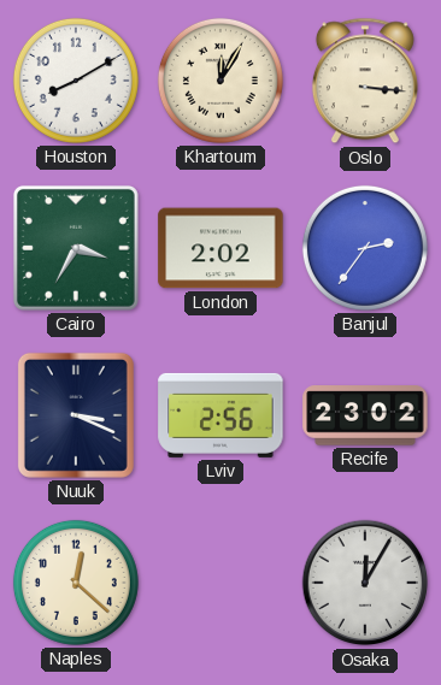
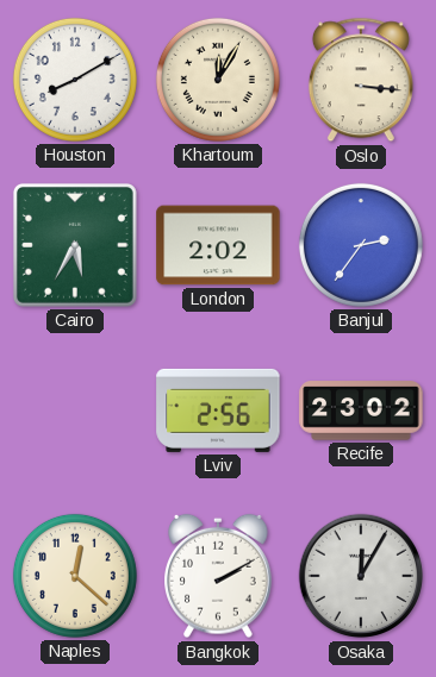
Cairo: 3:35 -> 5:35 (75, 245)
Nuuk: 3:19 -> none (76, 415)
Bangkok: none -> 2:10 (219, 576)
